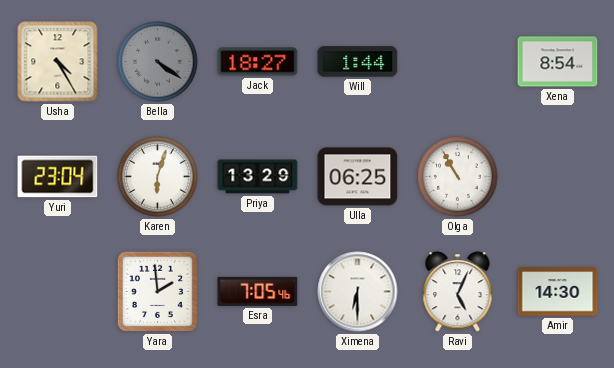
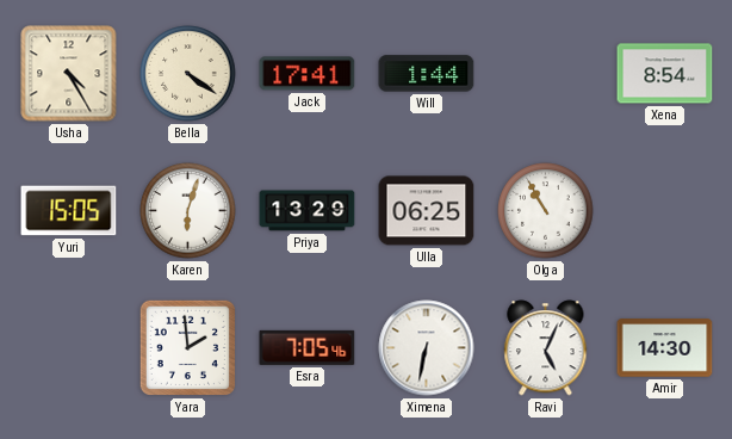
Bella dial: grey -> cream (188, 74)
Jack: 18:27 -> 17:41 (308, 74)
Yuri: 23:04 -> 15:05 (69, 211)
Ximena: 6:30 -> 6:32 (427, 348)
